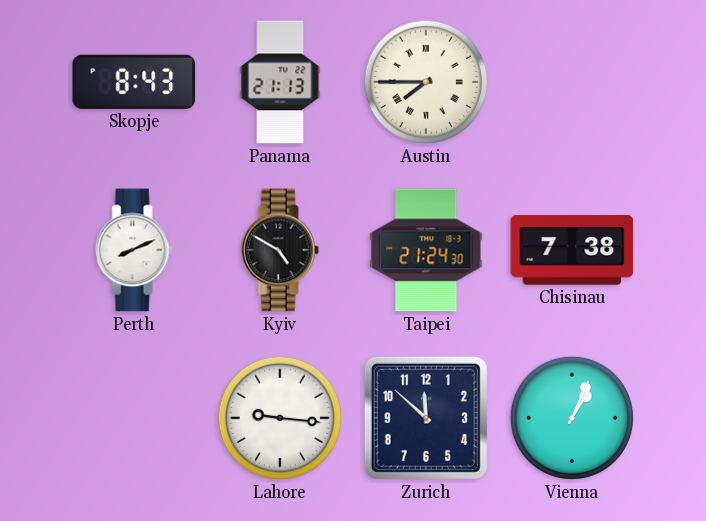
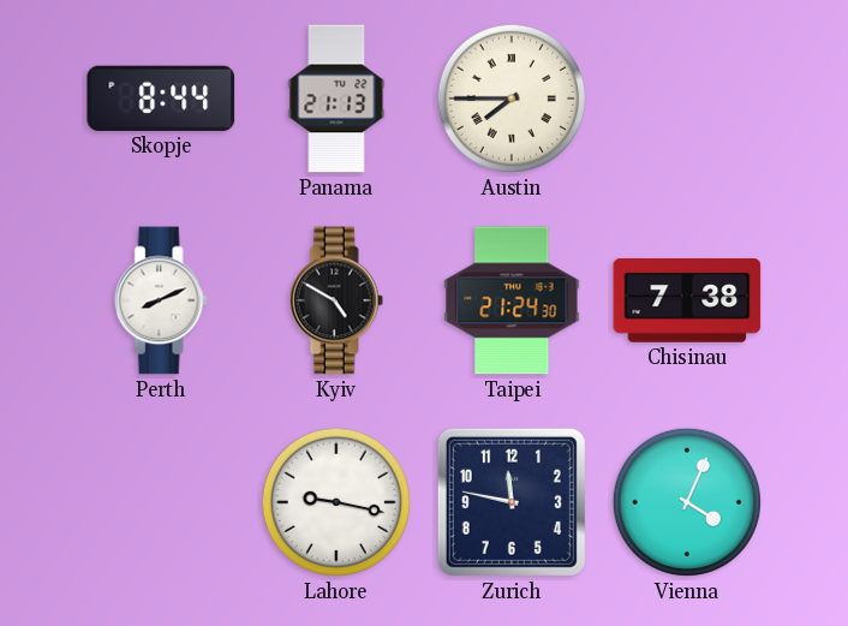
Skopje: 8:43 -> 8:44 (161, 99)
Lahore: 9:16 -> 9:17 (336, 502)
Zurich: 11:52 -> 11:47 (512, 502)
Vienna: 1:04 -> 4:04 (687, 502)
